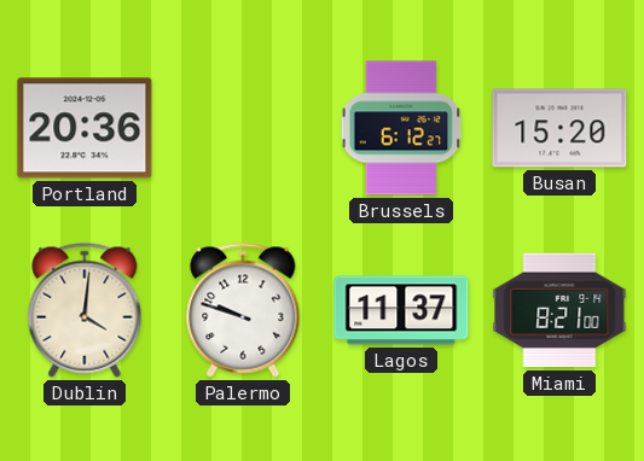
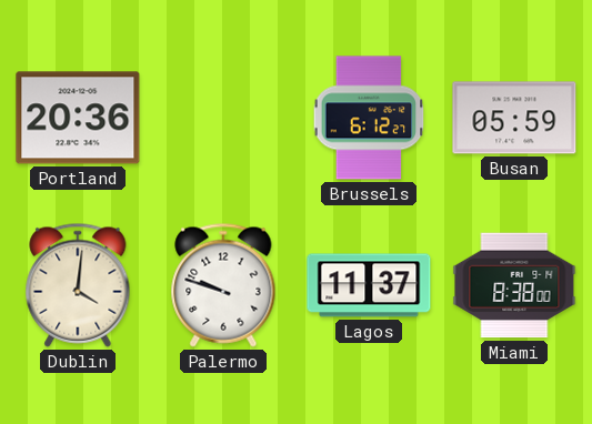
Busan: 15:20 -> 05:59 (514, 118)
Miami: 8:21 -> 8:38 (514, 285)
